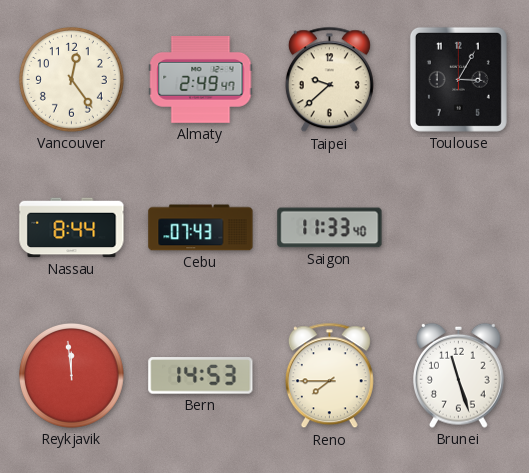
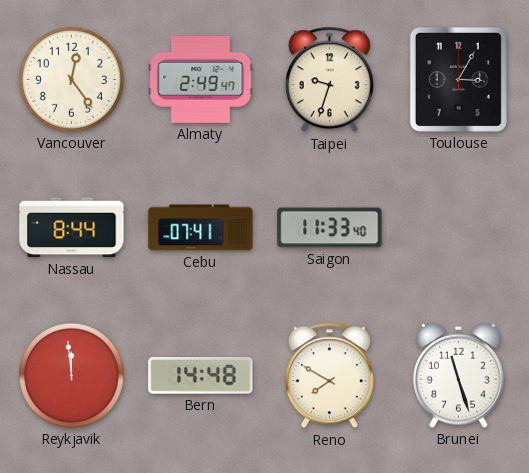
Taipei: 9:38 -> 9:33 (329, 80)
Cebu: 07:43 -> 07:41 (201, 228)
Bern: 14:53 -> 14:48 (201, 376)
Reno: 7:45 -> 7:50 (329, 376)
